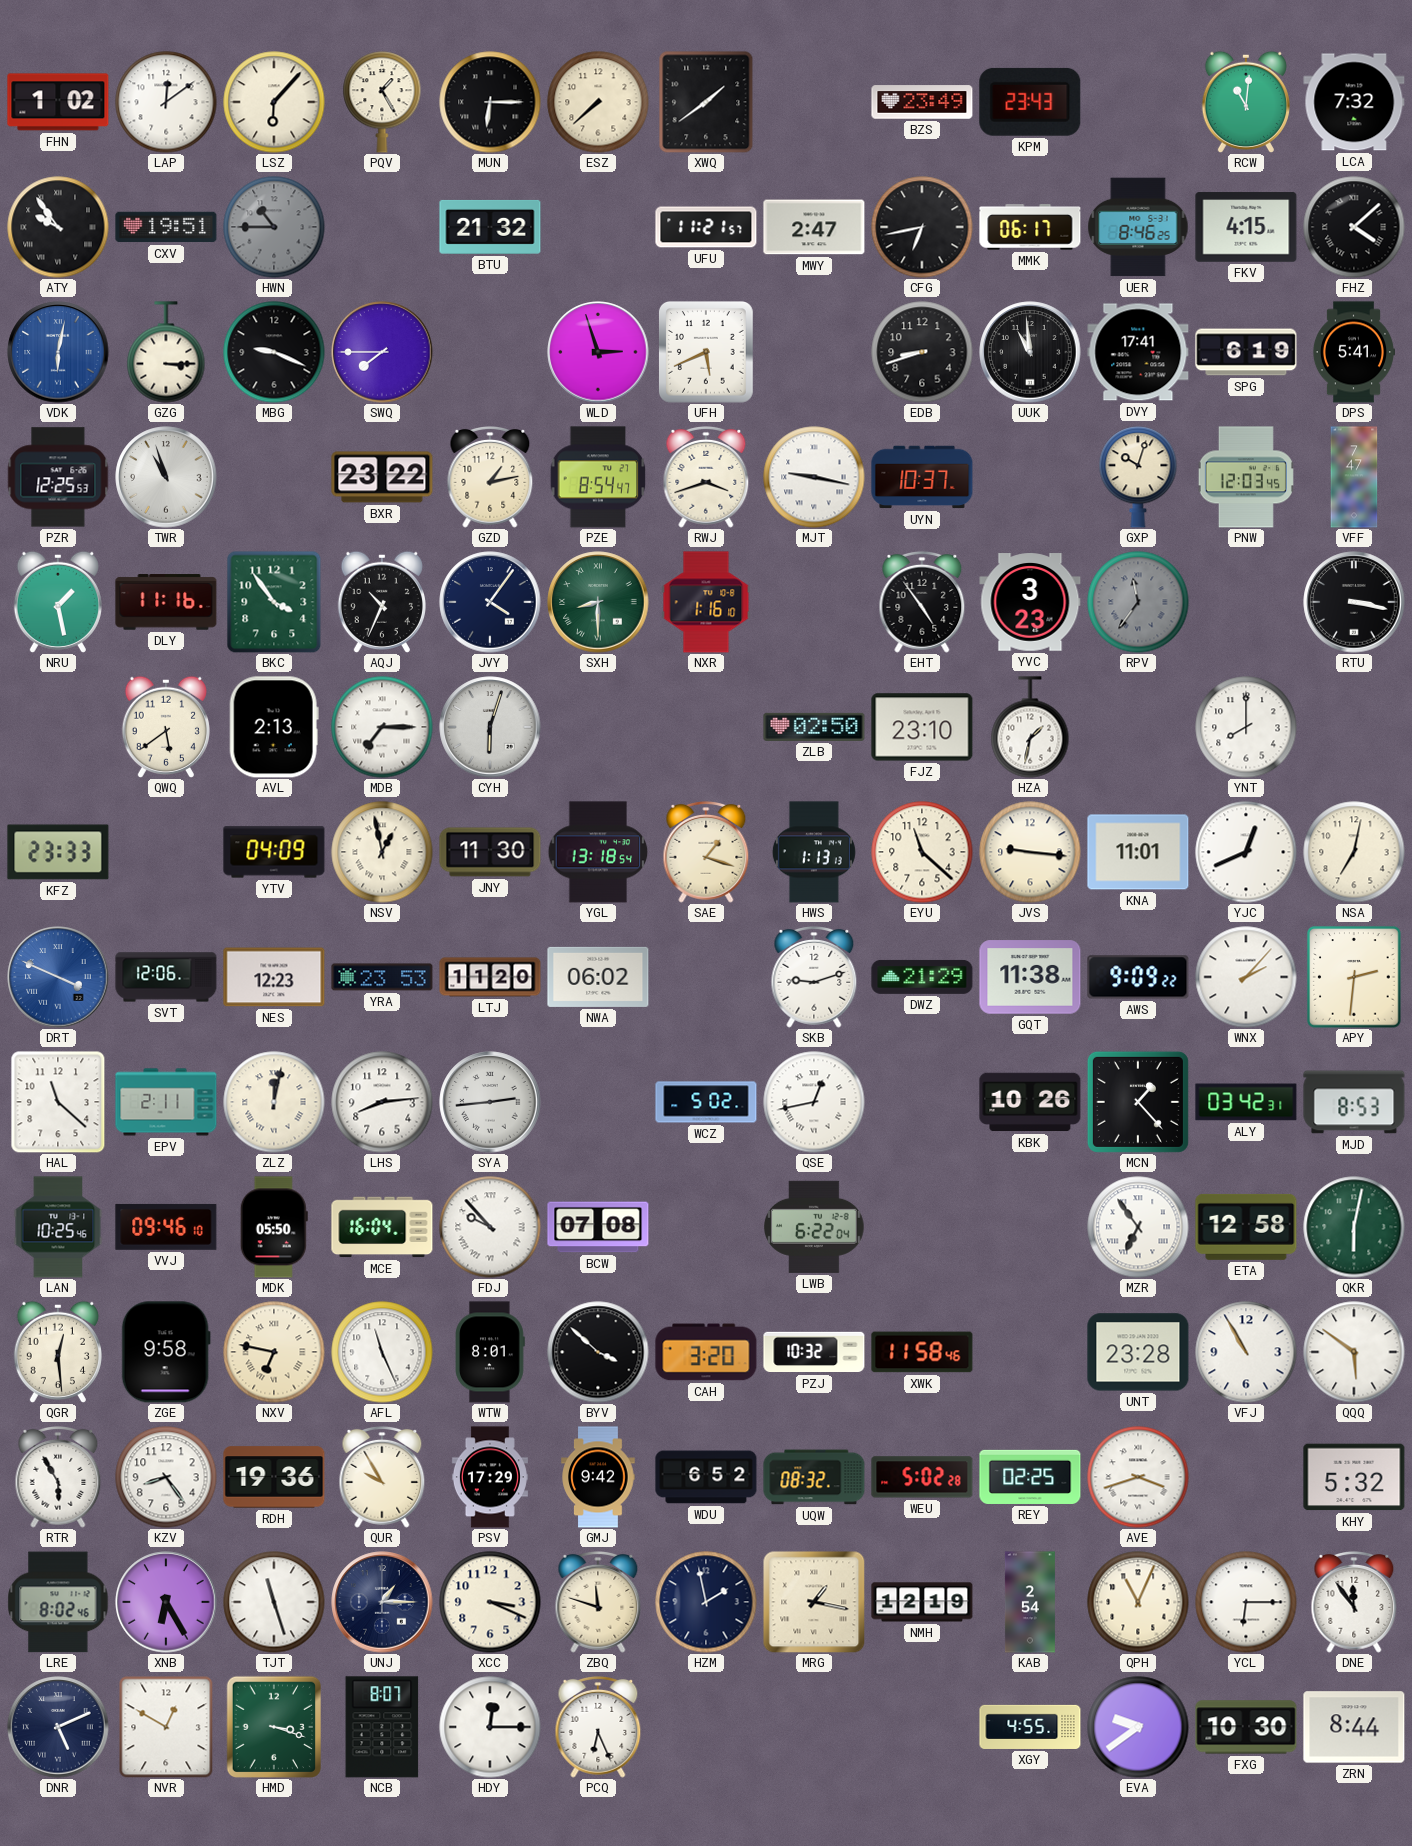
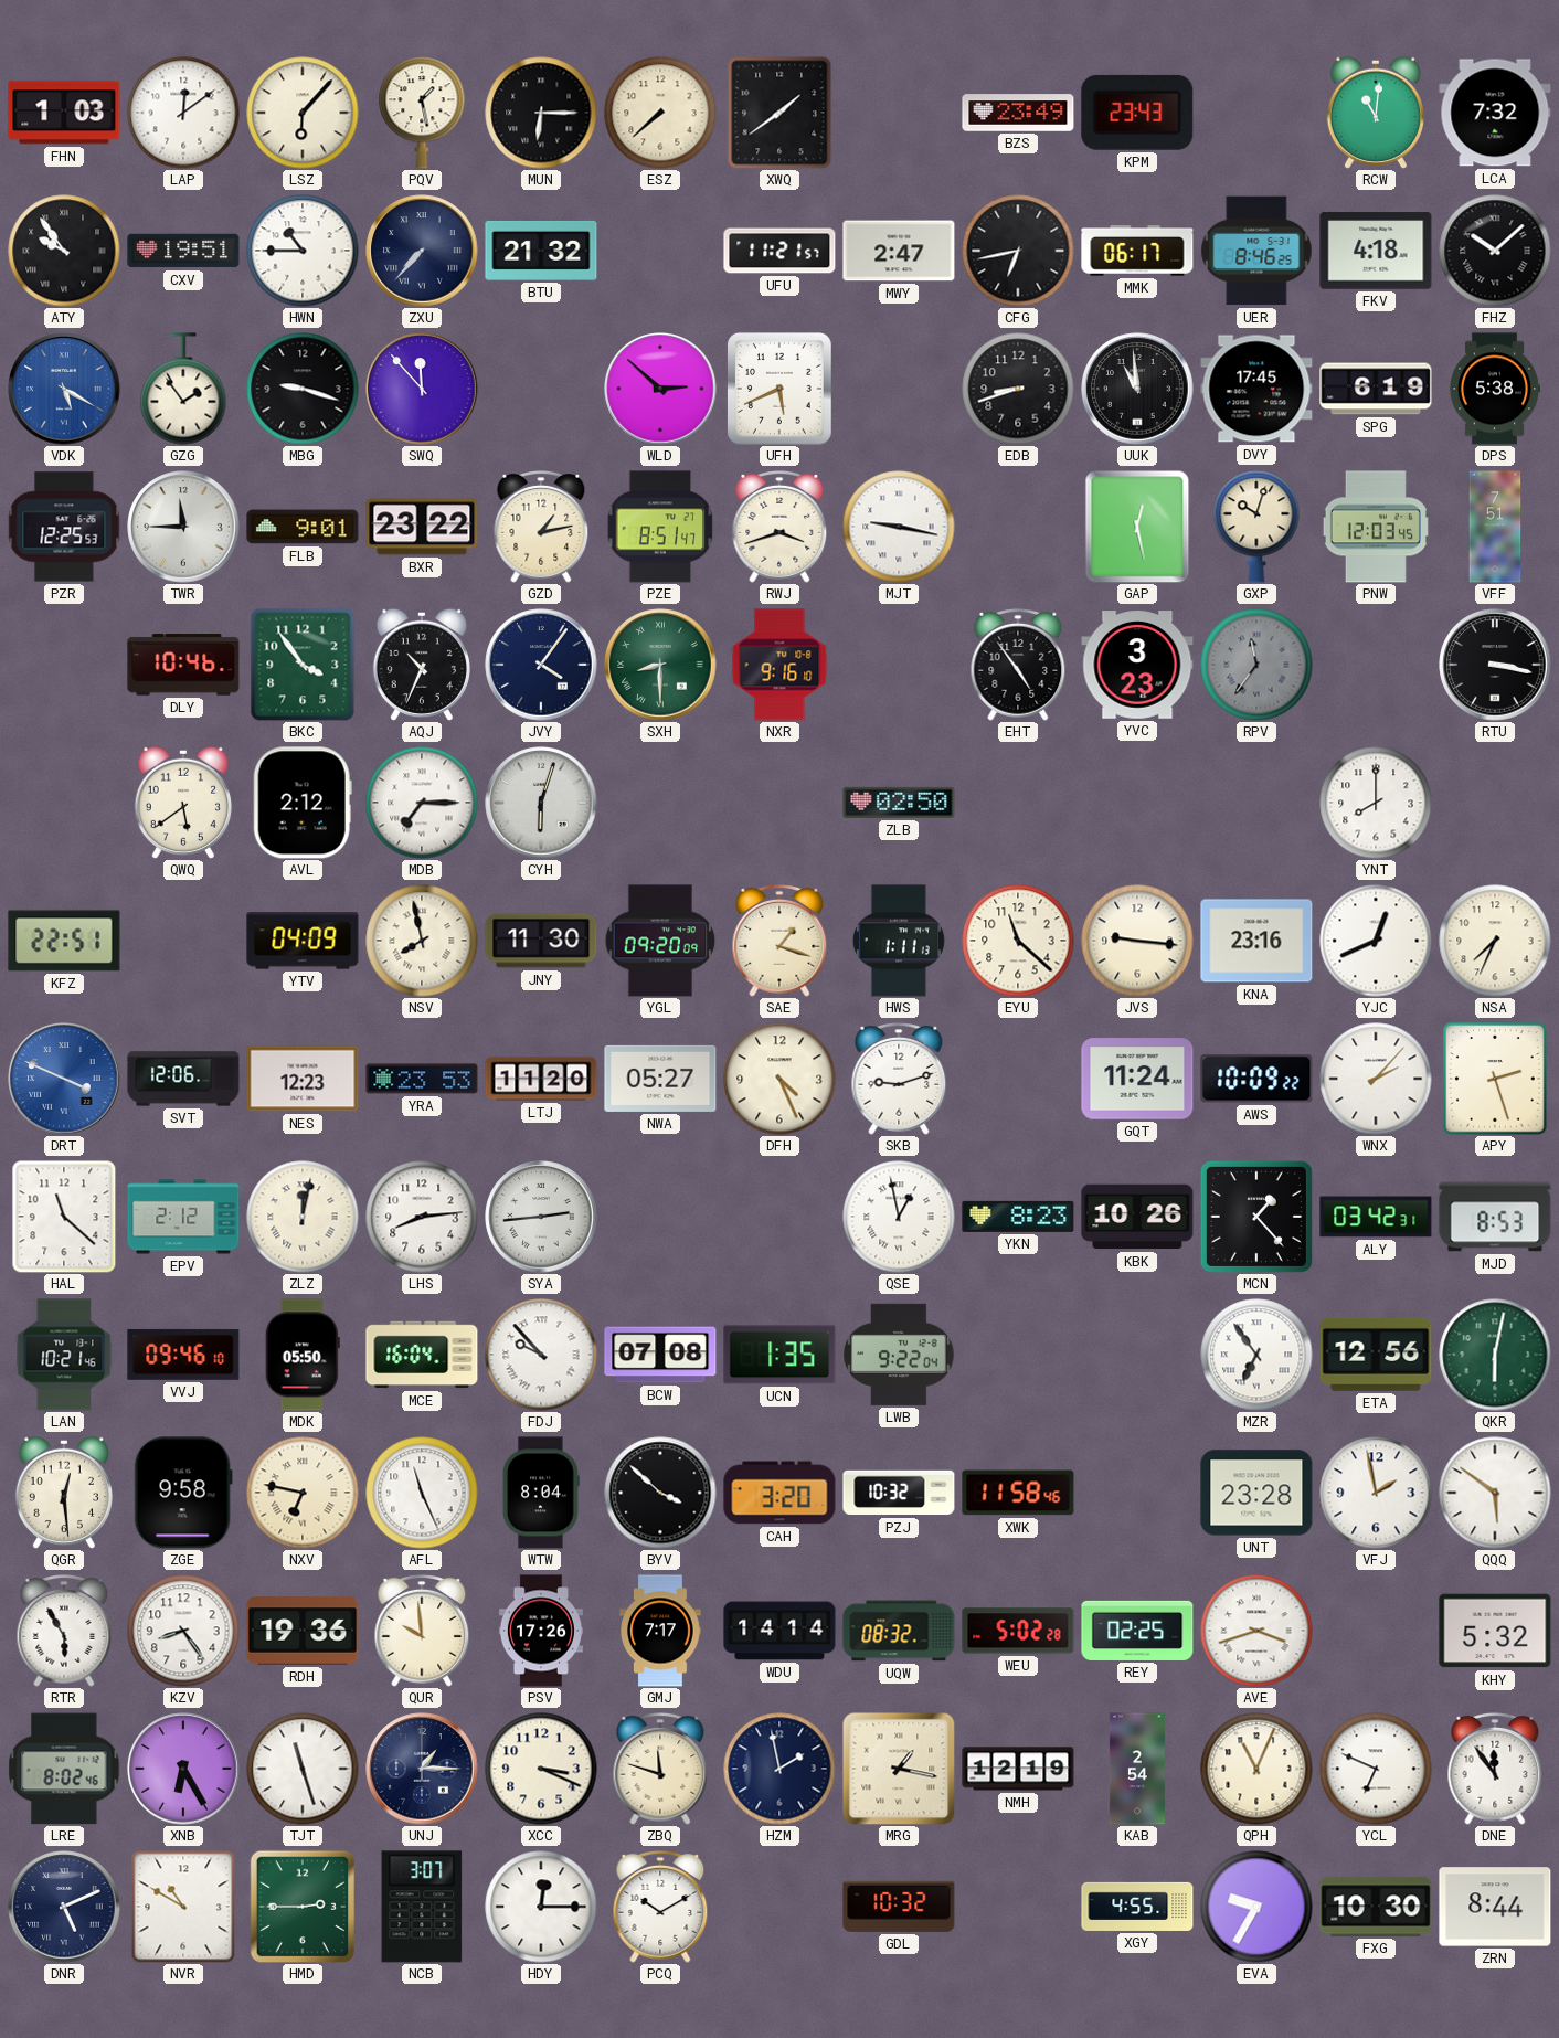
FHN: 1:02 -> 1:03 (64, 113)
PQV: 1:25 -> 1:28 (422, 113)
HWN dial: grey -> white (303, 251)
ZXU: none -> 7:37 (422, 251)
FKV: 4:15 -> 4:18 (1376, 251)
FHZ: 4:08 -> 10:08 (1495, 251)
VDK: 6:02 -> 5:20 (64, 389)
GZG: 3:15 -> 1:54 (183, 389)
MBG: 9:19 -> 9:18 (303, 389)
SWQ: 7:45 -> 11:53 (422, 389)
WLD: 2:57 -> 2:52 (660, 389)
DVY: 17:41 -> 17:45 (1256, 389)
DPS: 5:41 -> 5:38 (1494, 389)
TWR: 10:57 -> 11:45 (183, 527)
FLB: none -> 9:01 (303, 527)
PZE: 8:54 -> 8:51 (660, 527)
UYN: 10:37 -> none (922, 477)
GAP: none -> 12:28 (1137, 527)
VFF: 7:47 -> 7:51 (1495, 527)
NRU: 1:28 -> none (58, 602)
DLY: 11:16 -> 10:46 (183, 665)
NXR: 1:16 -> 9:16 (779, 665)
AVL: 2:13 -> 2:12 (303, 803)
FJZ: 23:10 -> none (922, 727)
HZA: 1:32 -> none (1030, 727)
KFZ: 23:33 -> 22:51 (64, 941)
NSV: 12:58 -> 7:58 (422, 941)
YGL: 13:18 -> 09:20 (660, 941)
HWS: 1:13 -> 1:11 (899, 941)
KNA: 11:01 -> 23:16 (1256, 941)
NSA: 7:02 -> 7:34 (1495, 941)
NWA: 06:02 -> 05:27 (660, 1079)
DFH: none -> 4:26 (779, 1079)
DWZ: 21:29 -> none (922, 977)
GQT: 11:38 -> 11:24 (1137, 1079)
AWS: 9:09 -> 10:09 (1256, 1079)
APY: 2:31 -> 2:27 (1495, 1079)
EPV: 2:11 -> 2:12 (183, 1217)
WCZ: 5:02 -> none (706, 1102)
QSE: 12:43 -> 12:58 (899, 1217)
YKN: none -> 8:23 (1018, 1217)
LAN: 10:25 -> 10:21 (64, 1355)
UCN: none -> 1:35 (779, 1355)
LWB: 6:22 -> 9:22 (900, 1355)
ETA: 12:58 -> 12:56 (1376, 1355)
WTW: 8:01 -> 8:04 (541, 1493)
VFJ: 10:55 -> 1:58 (1376, 1493)
QUR: 9:55 -> 9:59 (422, 1632)
PSV: 17:29 -> 17:26 (541, 1631)
GMJ: 9:42 -> 7:17 (660, 1631)
WDU: 6:52 -> 14:14 (779, 1631)
YCL: 6:15 -> 6:49 (1376, 1769)
NVR: 12:50 -> 10:50 (183, 1907)
HMD: 3:18 -> 2:45 (301, 1906)
NCB: 8:07 -> 3:07 (422, 1907)
PCQ: 6:26 -> 10:10 (660, 1908)
GDL: none -> 10:32 (899, 1907)
EVA: 9:39 -> 9:35 (1256, 1907)
